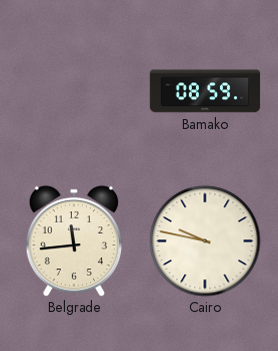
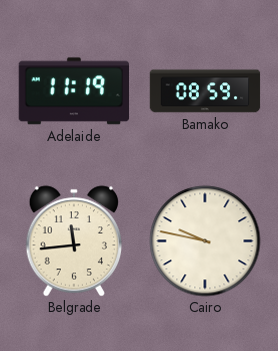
Adelaide: none -> 11:19 (74, 91)
